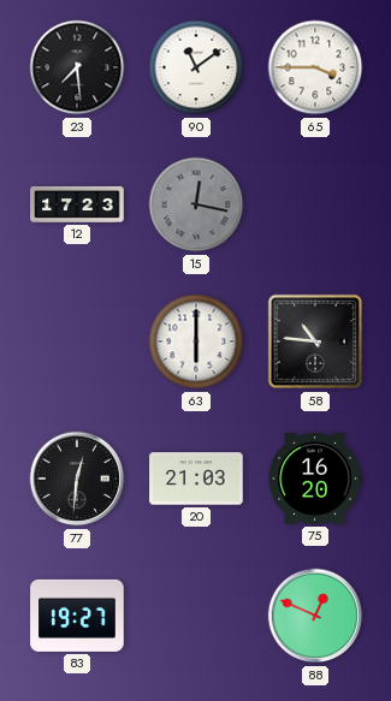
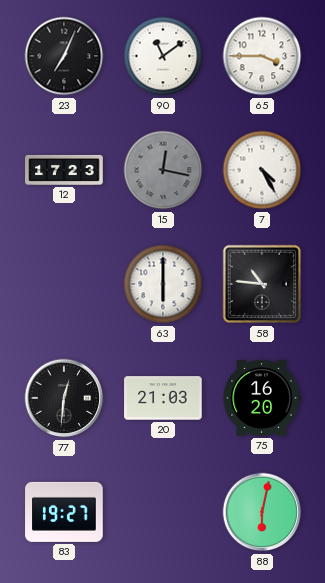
23: 7:29 -> 7:04 (64, 56)
7: none -> 4:25 (262, 170)
88: 12:49 -> 6:02 (262, 512)
